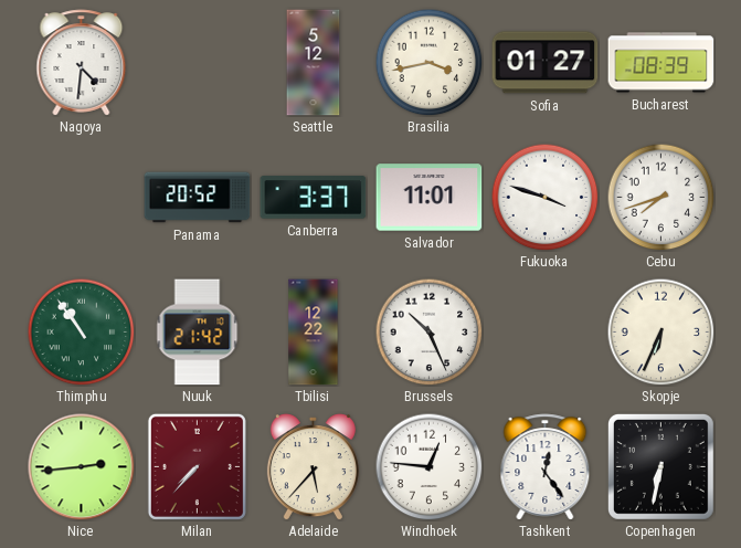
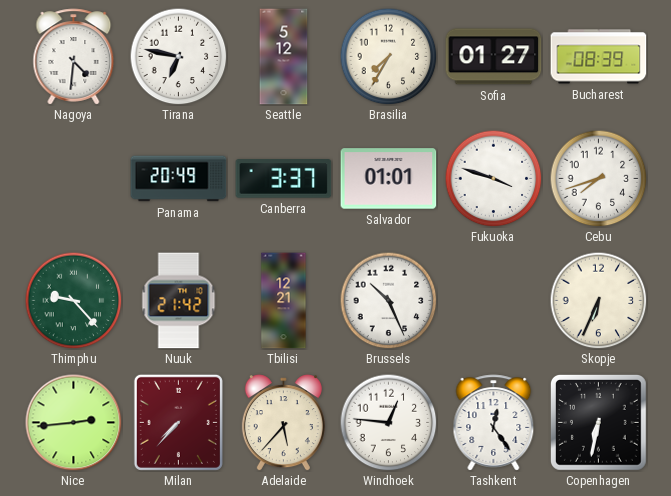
Tirana: none -> 6:47 (178, 56)
Brasilia: 3:43 -> 7:35 (388, 56)
Panama: 20:52 -> 20:49 (179, 179)
Salvador: 11:01 -> 01:01 (389, 179)
Thimphu: 10:54 -> 9:23 (73, 300)
Tbilisi: 12:22 -> 12:21 (284, 301)
